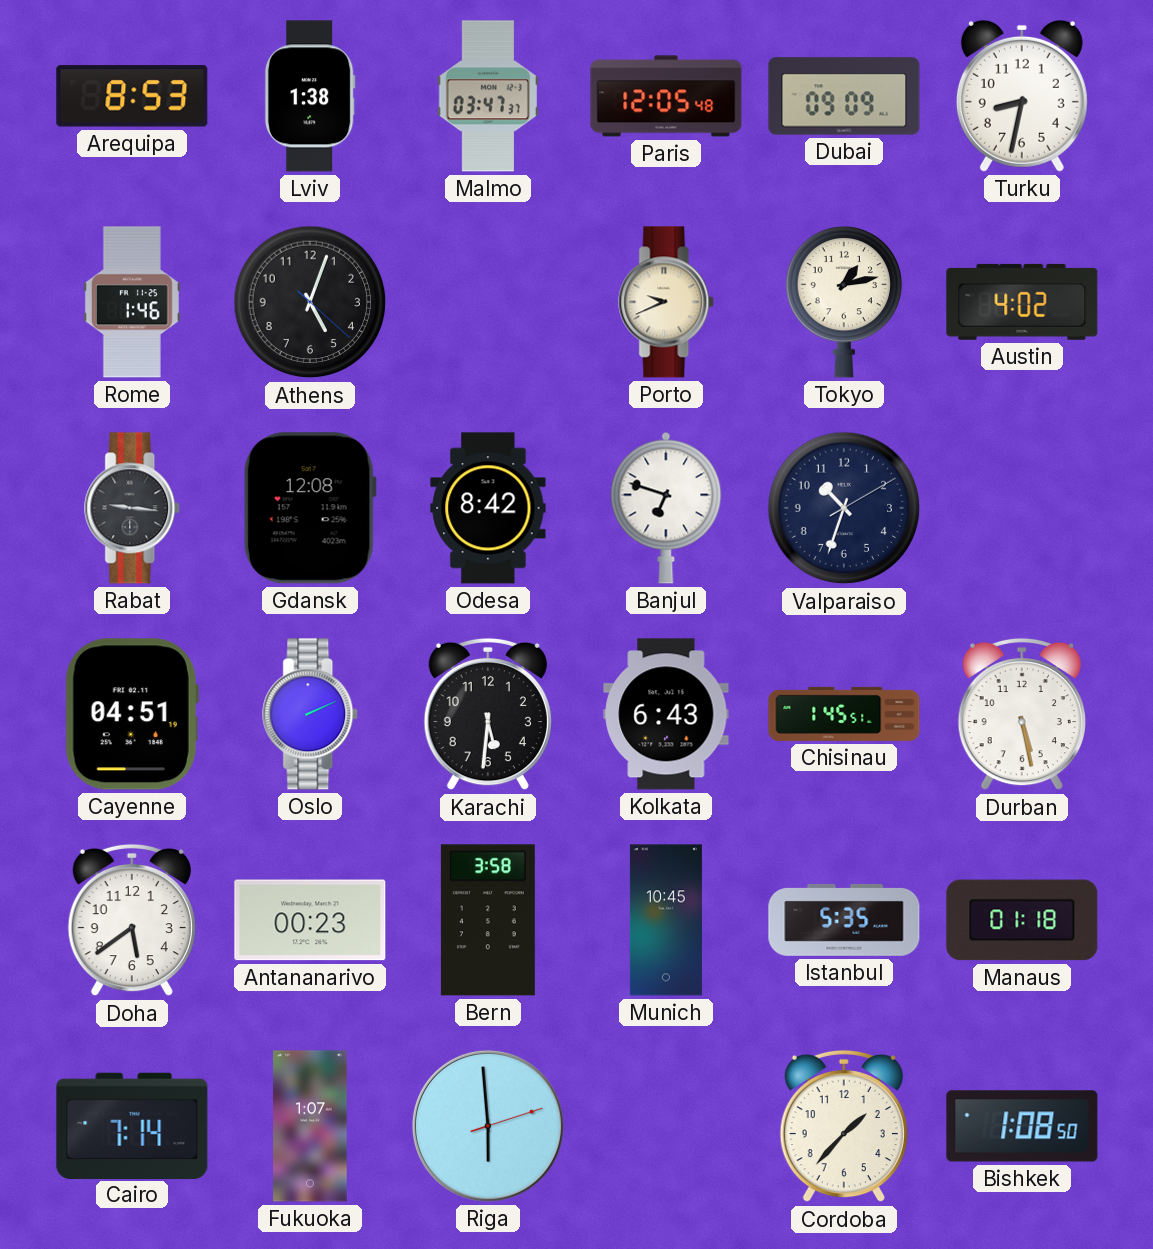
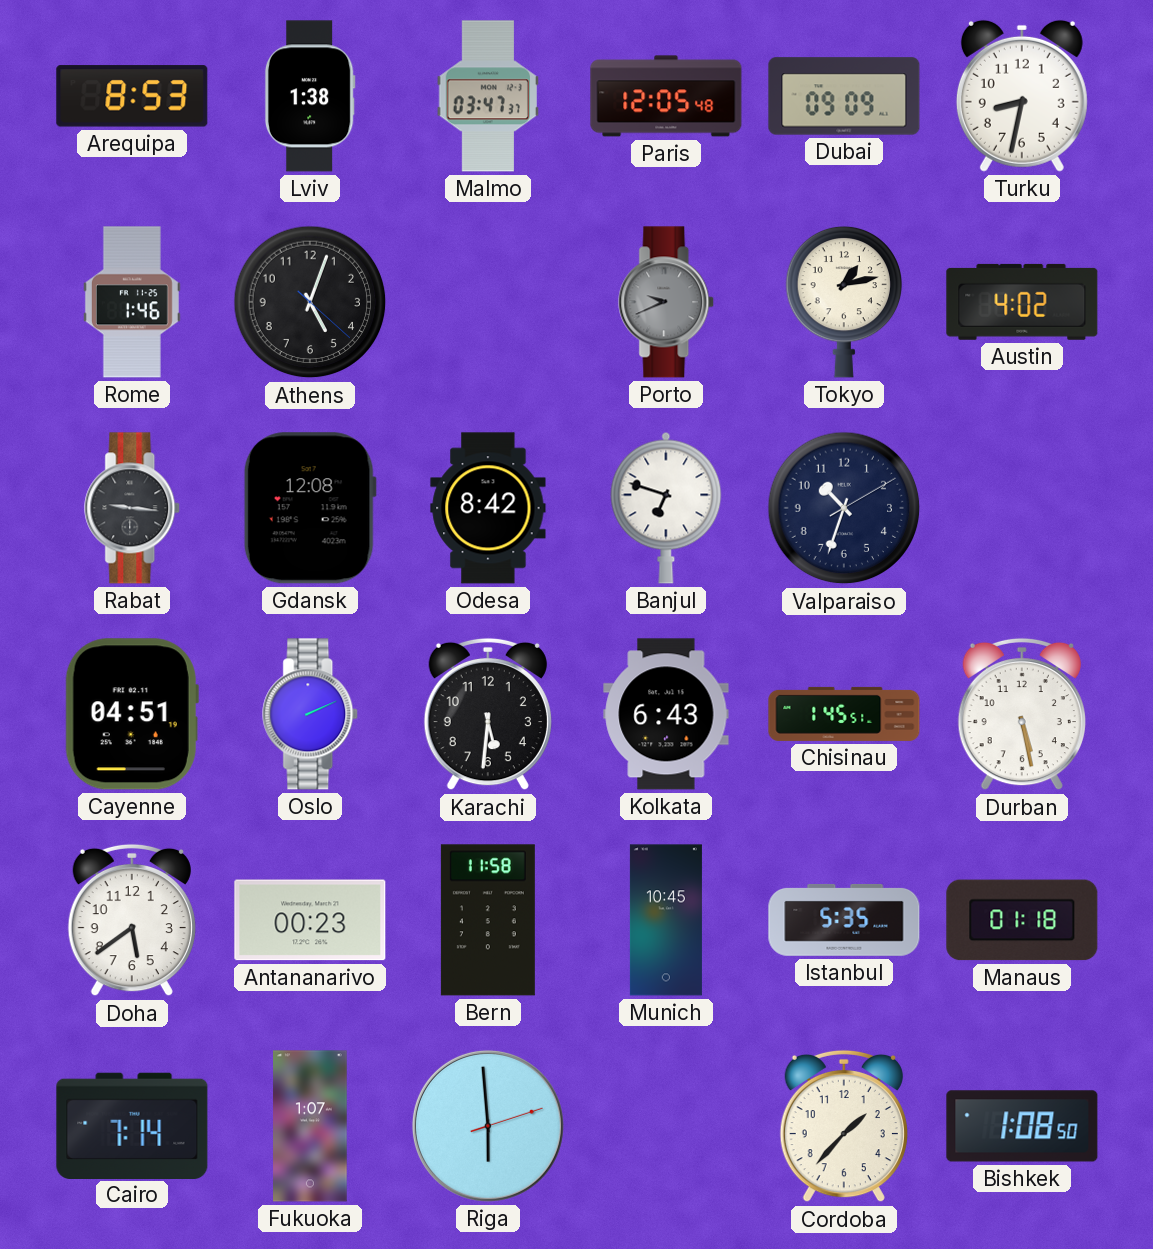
Porto dial: cream -> grey (667, 302)
Bern: 3:58 -> 11:58 (488, 920)
